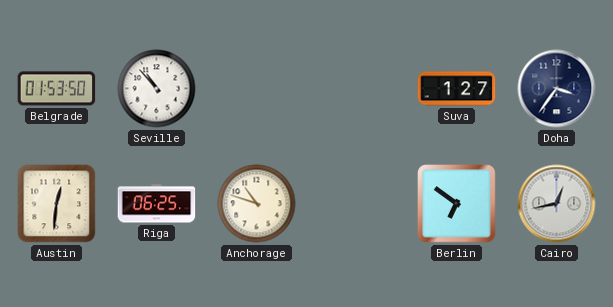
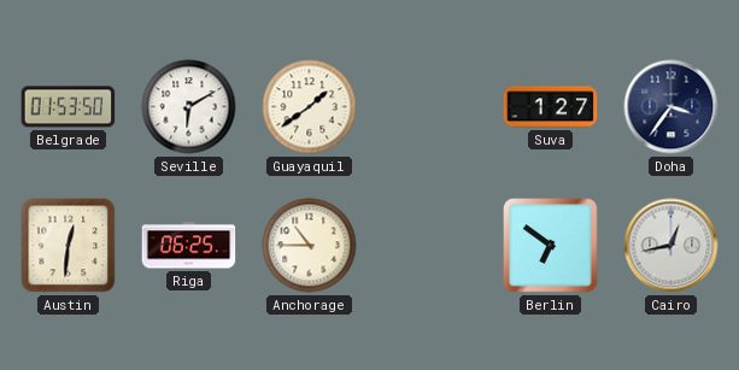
Seville: 10:53 -> 6:10 (189, 107)
Guayaquil: none -> 1:39 (310, 107)
Anchorage: 10:48 -> 10:45 (310, 246)
